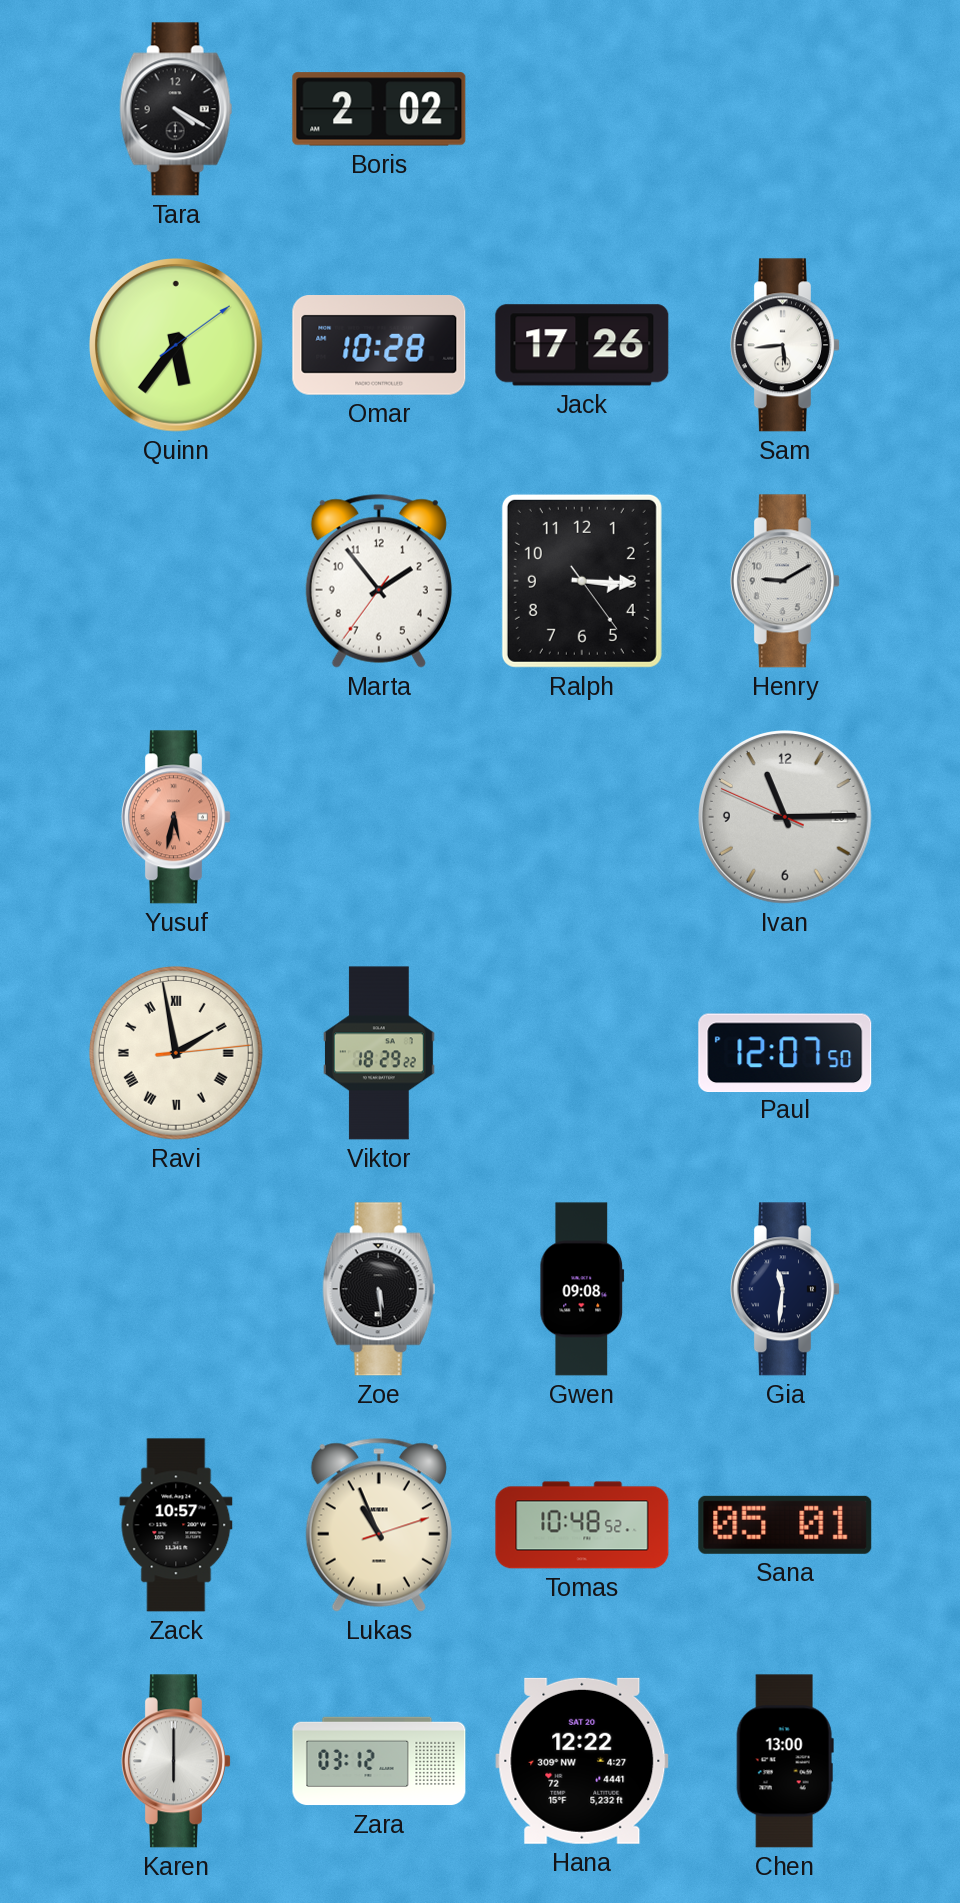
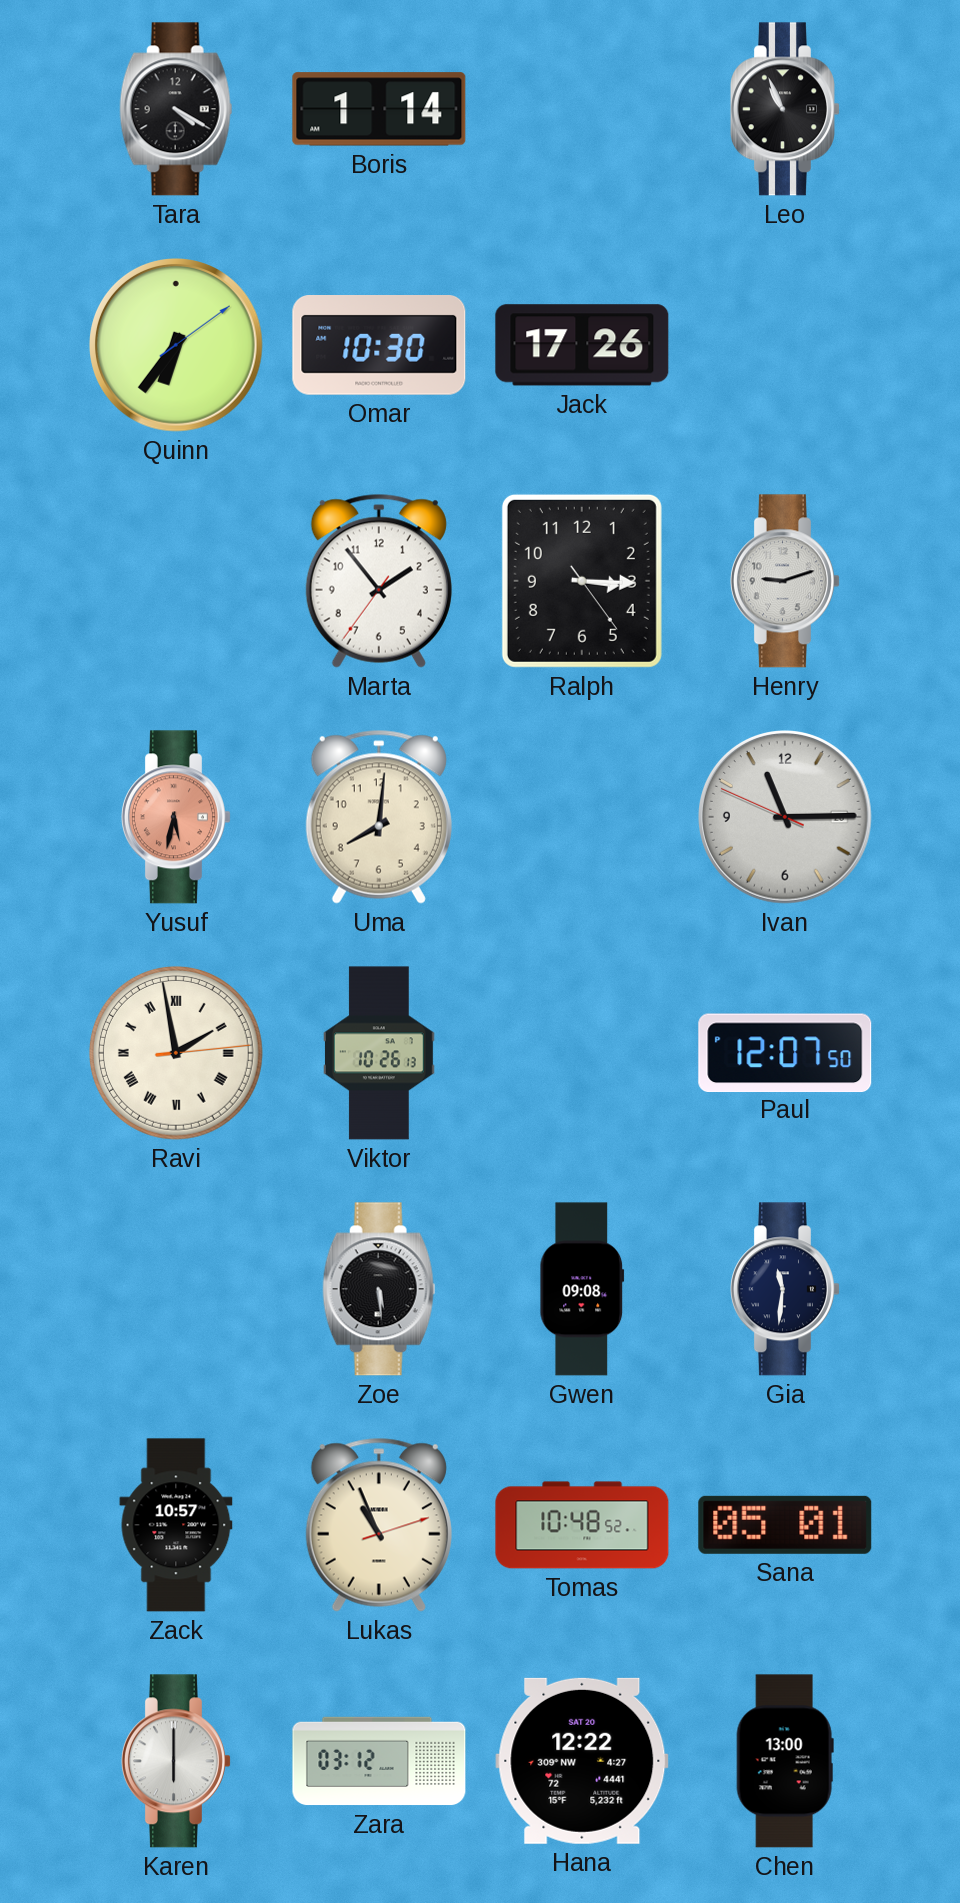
Boris: 2:02 -> 1:14 (379, 109)
Leo: none -> 10:56 (785, 109)
Quinn: 5:36 -> 6:36 (177, 346)
Omar: 10:28 -> 10:30 (379, 346)
Sam: 5:44 -> none (785, 345)
Henry: 9:10 -> 9:12 (785, 581)
Uma: none -> 8:01 (379, 817)
Viktor: 18:29 -> 10:26 (380, 1053)
